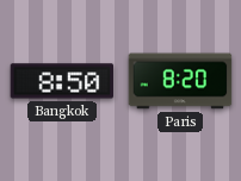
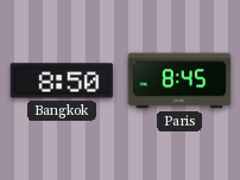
Paris: 8:20 -> 8:45 (179, 81)
